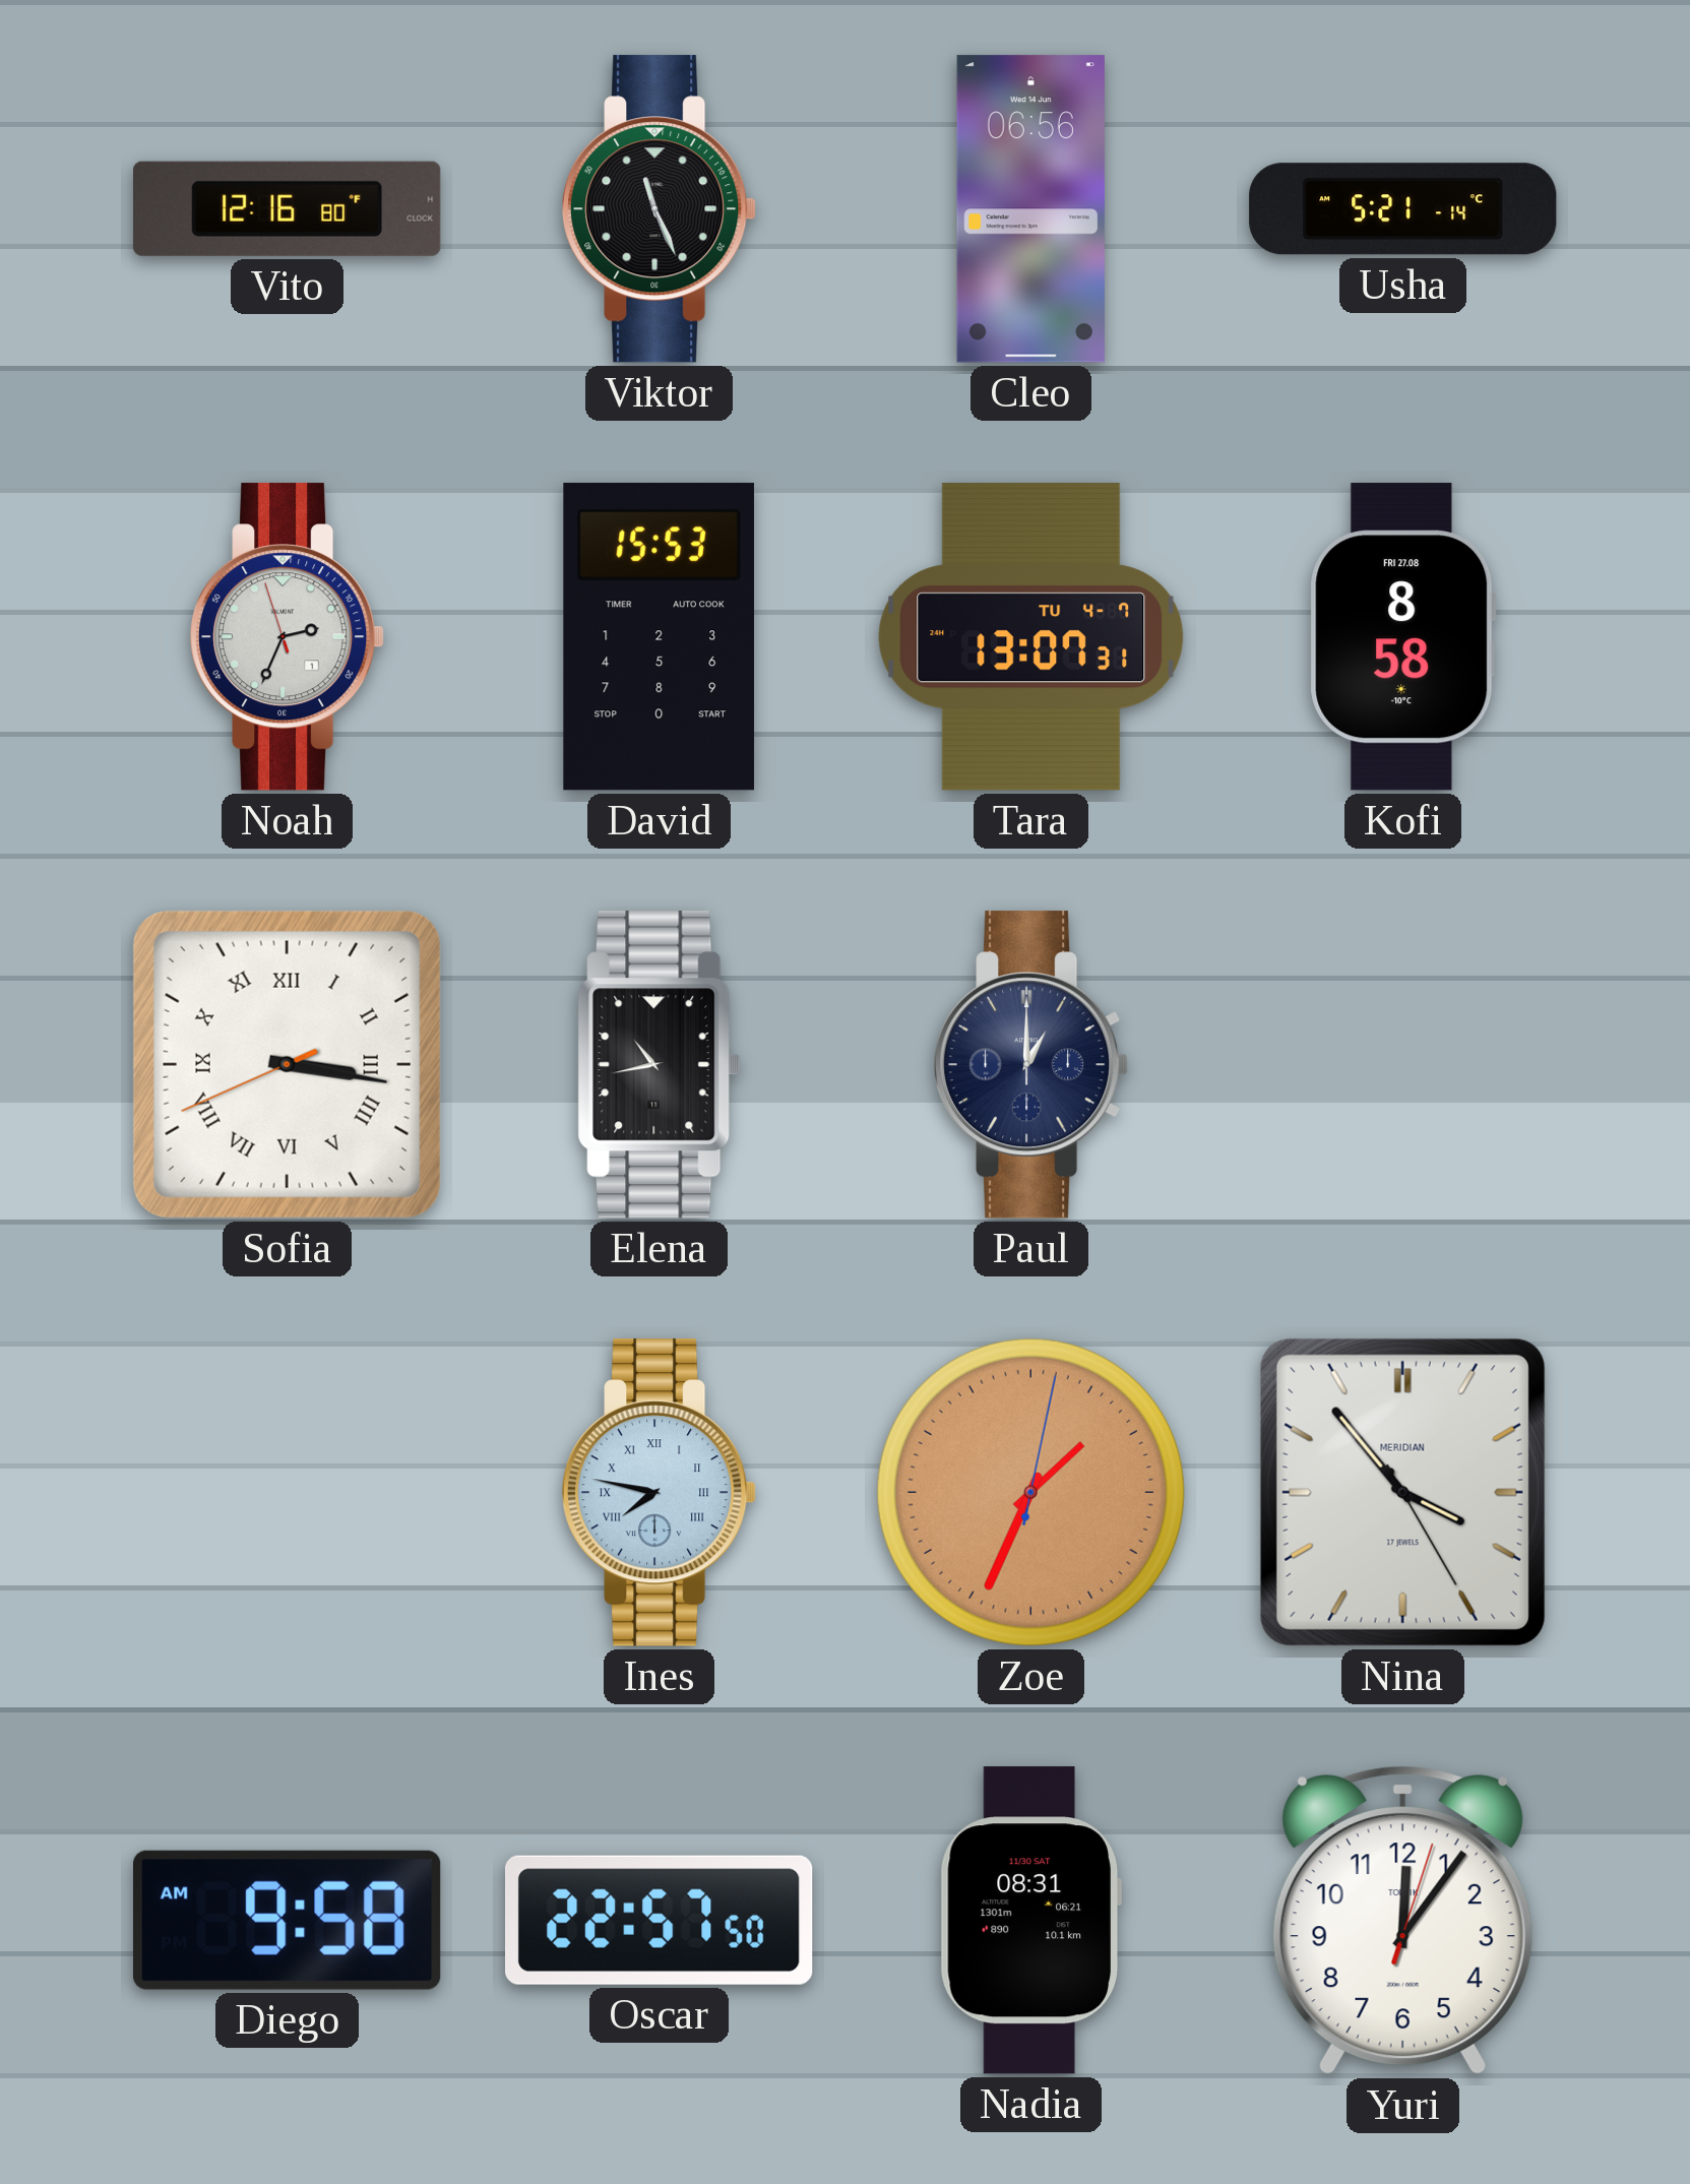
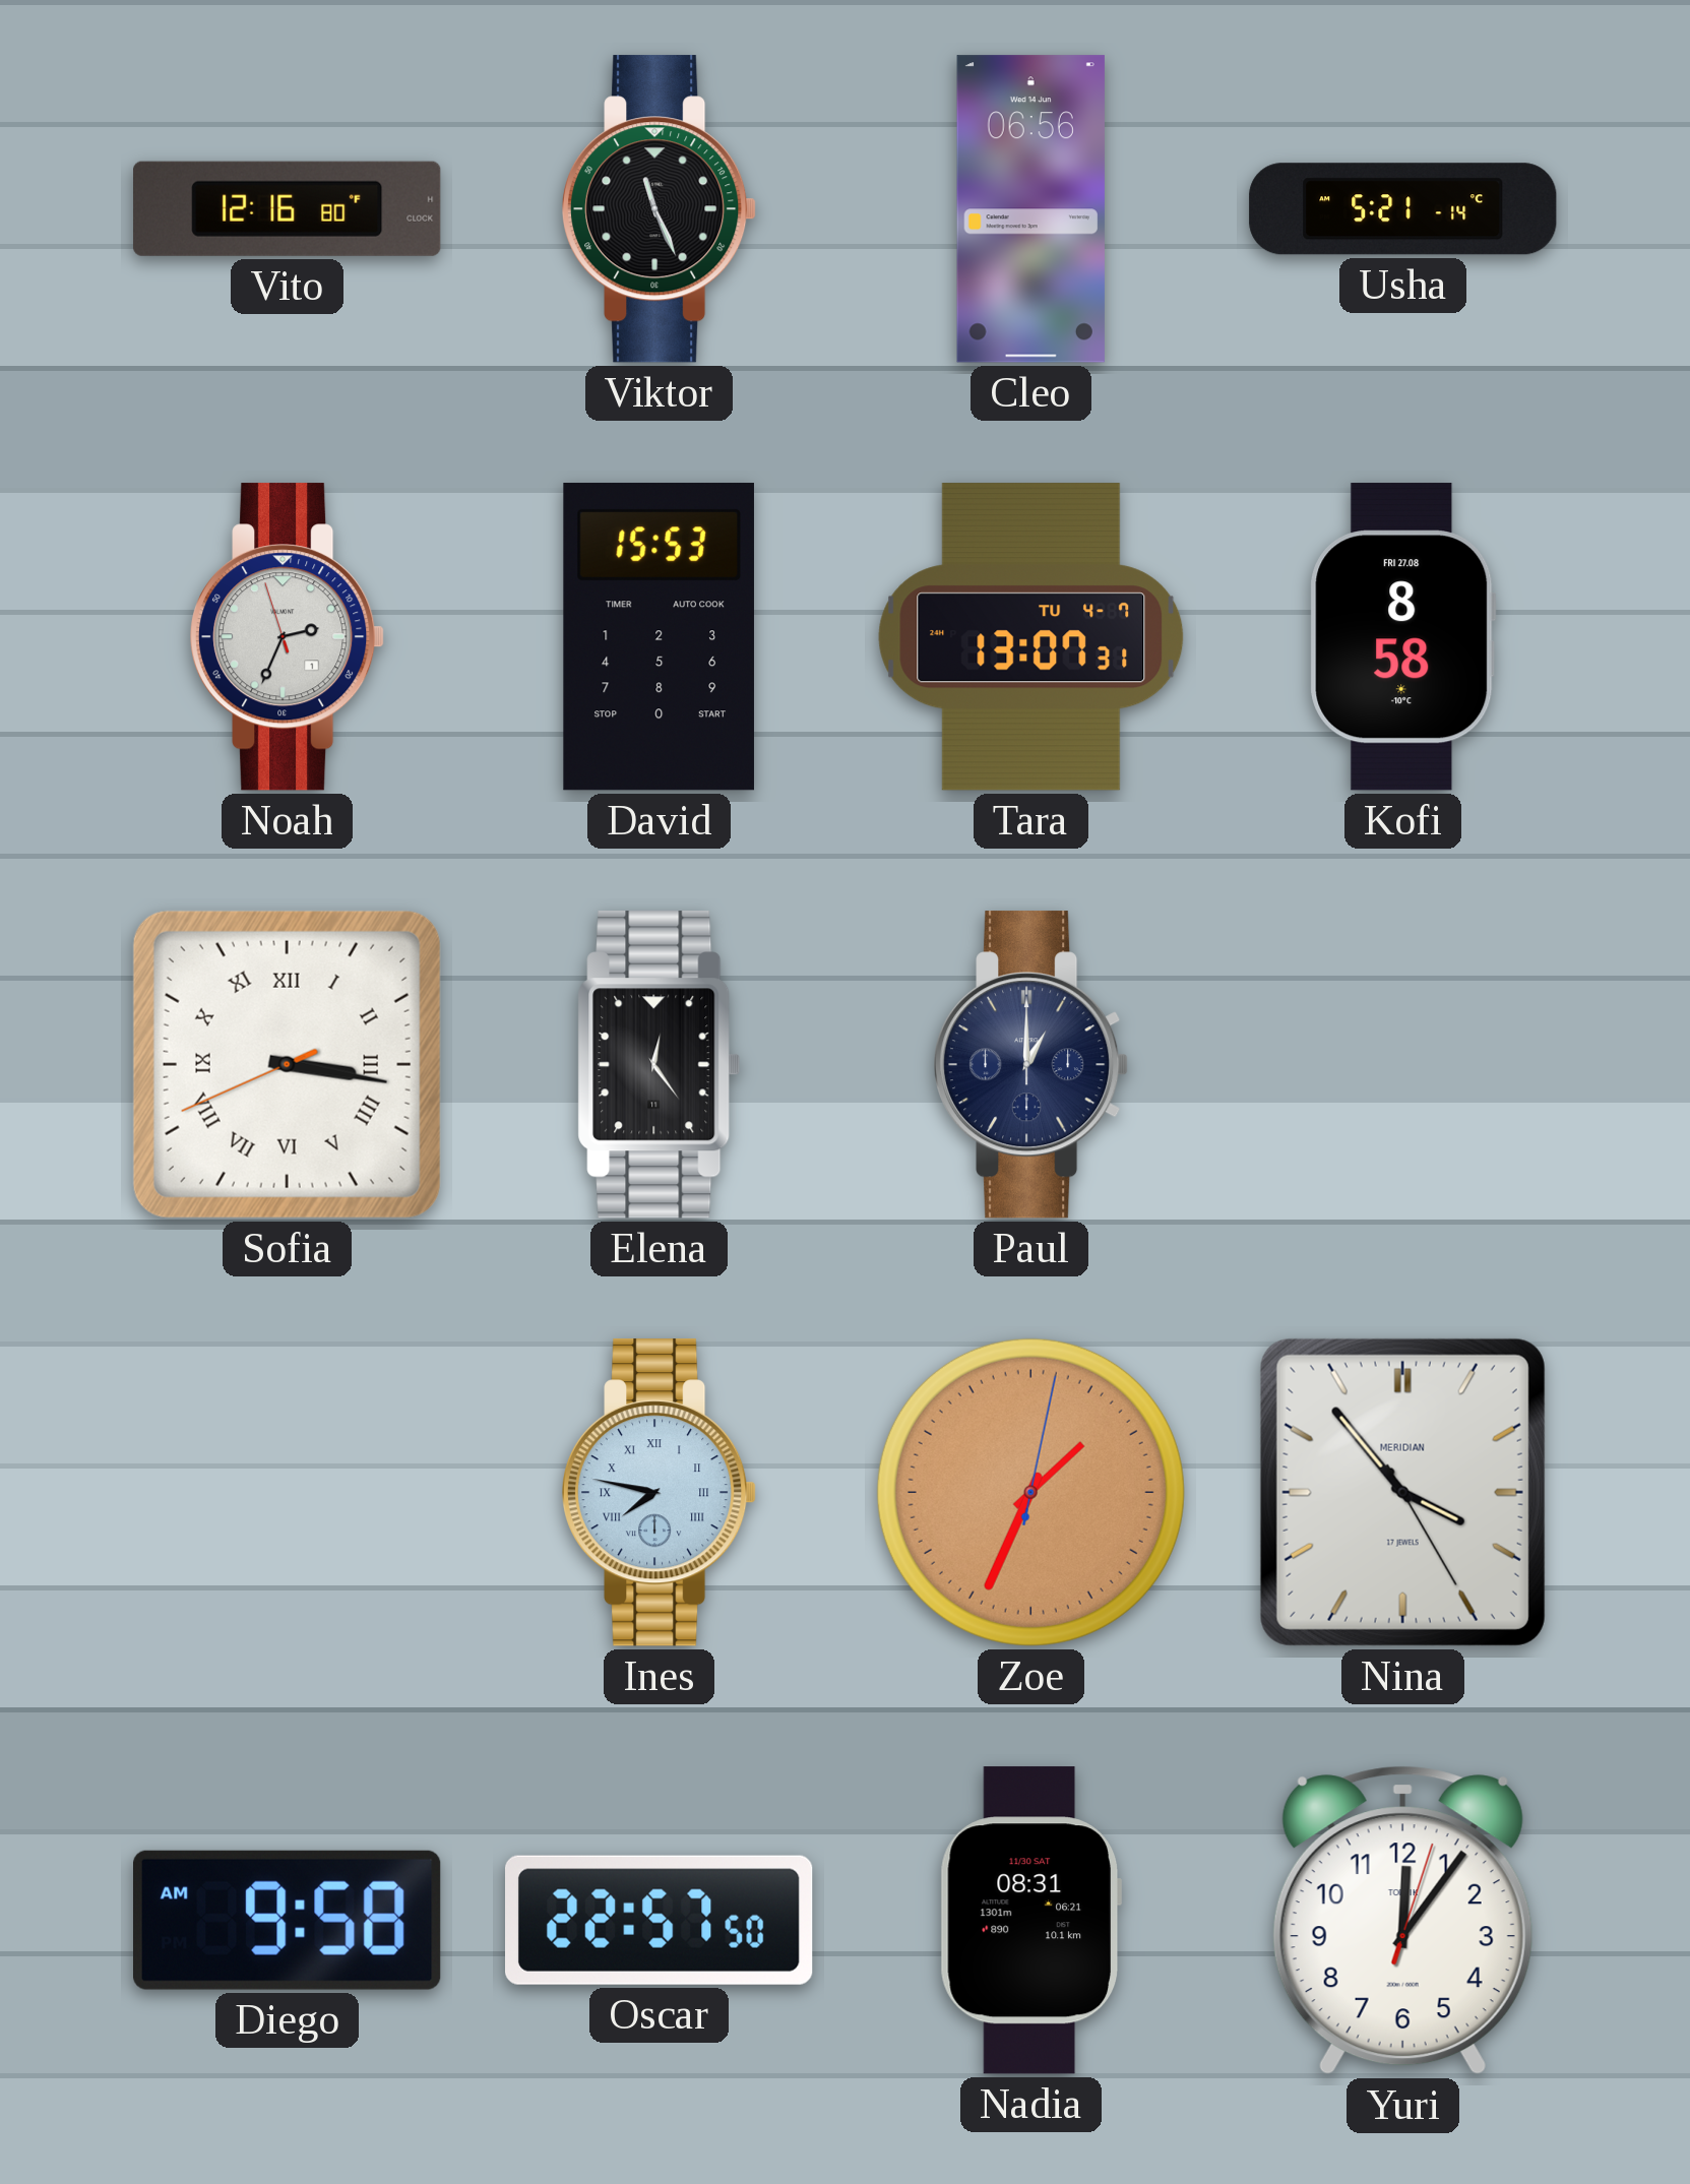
Elena: 10:43 -> 12:24 (660, 1065)
